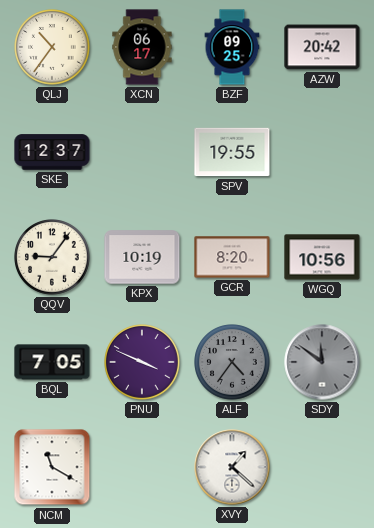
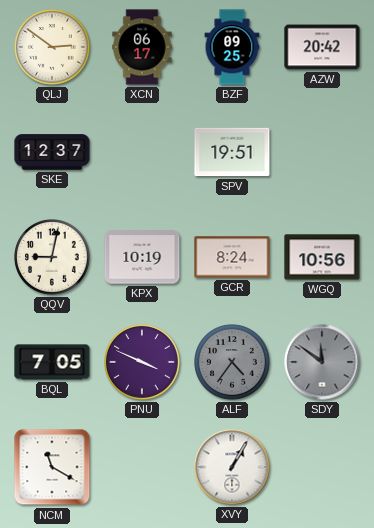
QLJ: 10:36 -> 2:51 (52, 47)
SPV: 19:55 -> 19:51 (232, 152)
QQV: 9:06 -> 9:02 (52, 257)
GCR: 8:20 -> 8:24 (232, 257)
XVY: 1:22 -> 1:05 (232, 467)
